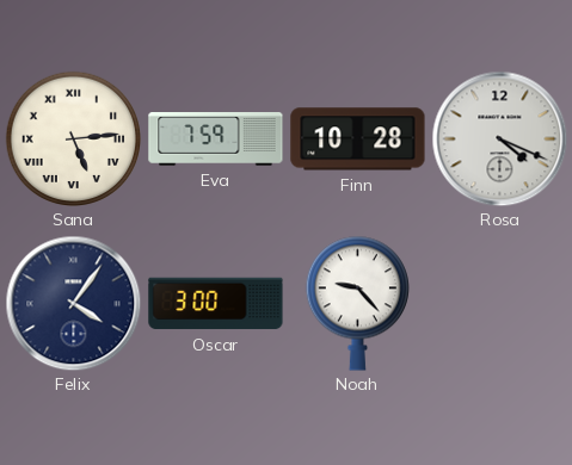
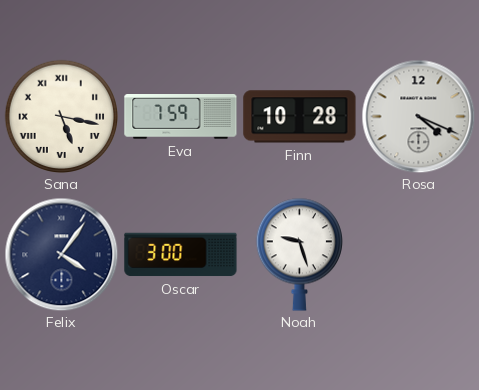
Sana: 5:14 -> 5:17 (61, 116)
Noah: 9:23 -> 9:27 (299, 254)
